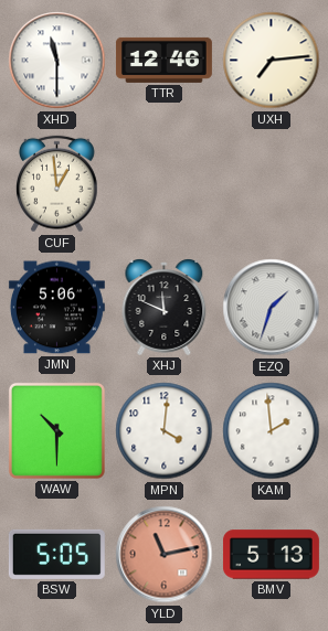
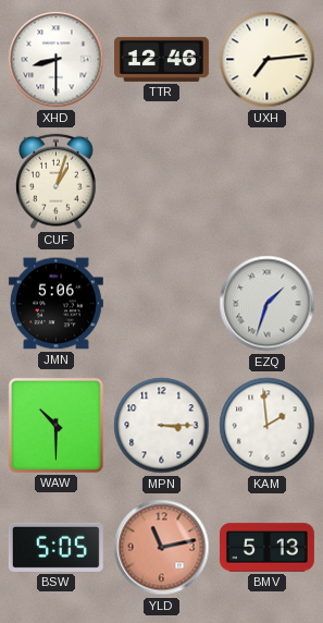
XHD: 11:30 -> 8:30 (57, 60)
CUF: 12:59 -> 1:03 (57, 182)
XHJ: 11:49 -> none (165, 307)
MPN: 4:01 -> 3:15 (162, 426)
